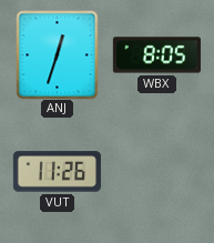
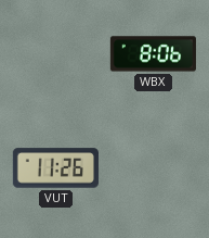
ANJ: 12:33 -> none (58, 54)
WBX: 8:05 -> 8:06 (153, 54)
